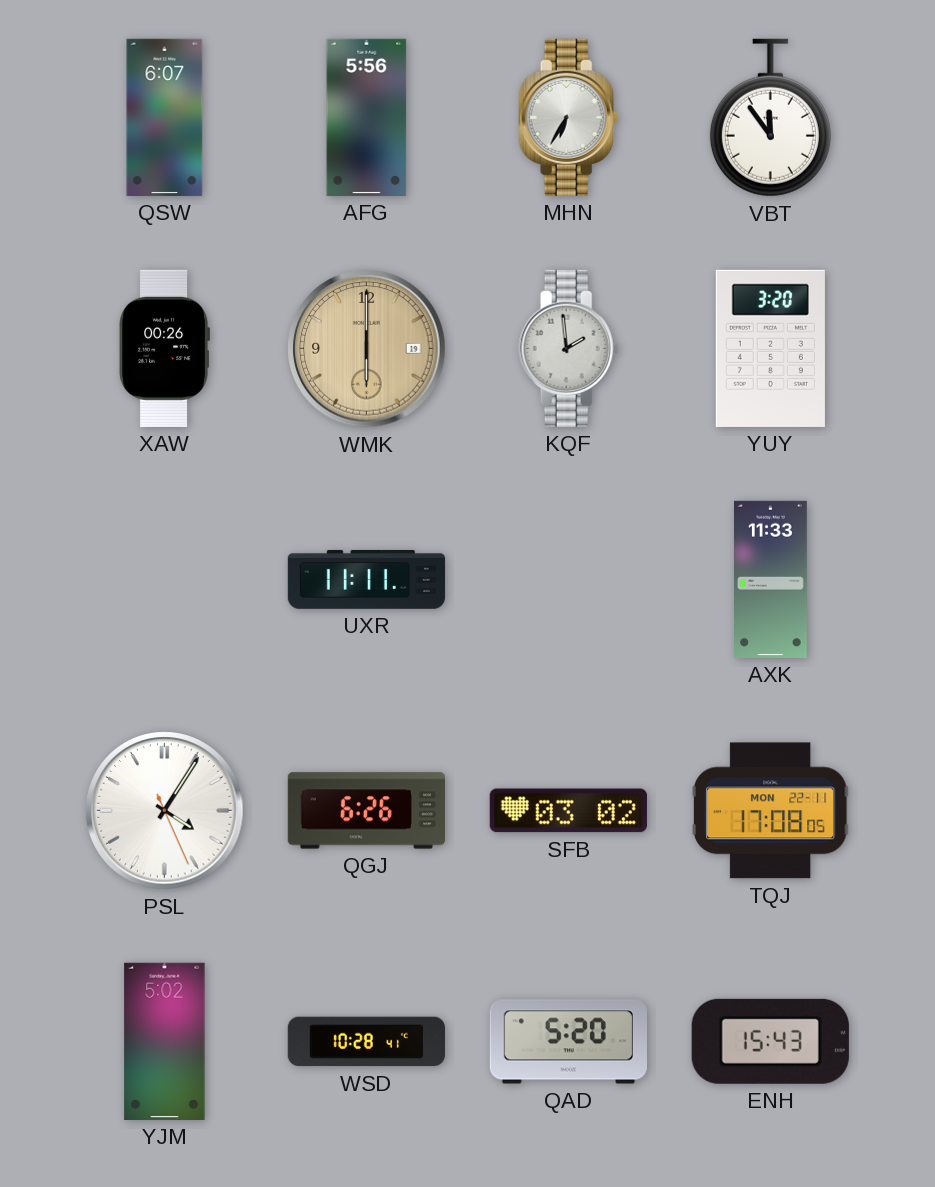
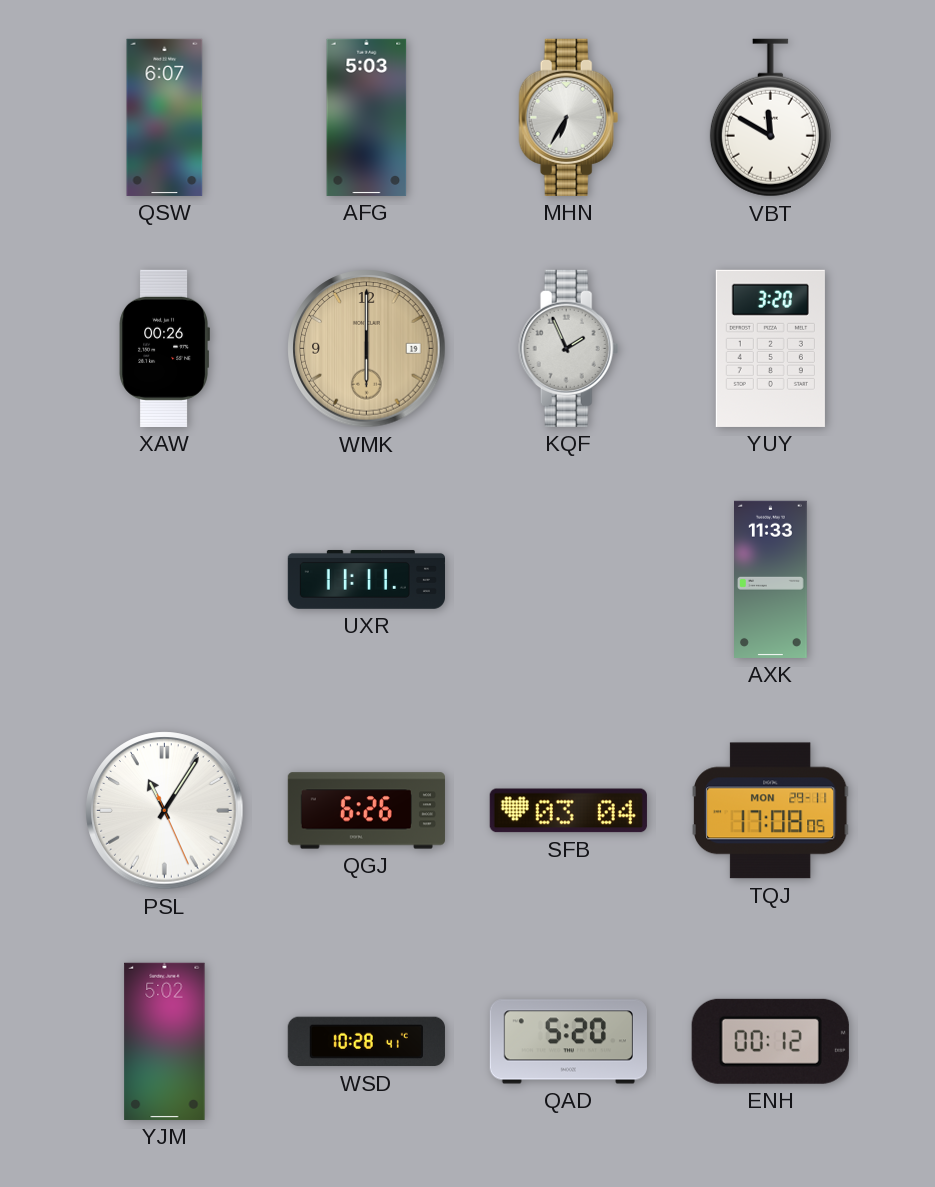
AFG: 5:56 -> 5:03 (367, 117)
VBT: 11:54 -> 11:50 (770, 118)
KQF: 1:59 -> 1:56 (569, 348)
PSL: 4:05 -> 11:05 (165, 811)
SFB: 03:02 -> 03:04 (568, 811)
TQJ date: MON 22-11 -> MON 29-11 (771, 811)
ENH: 15:43 -> 00:12 (770, 1041)
